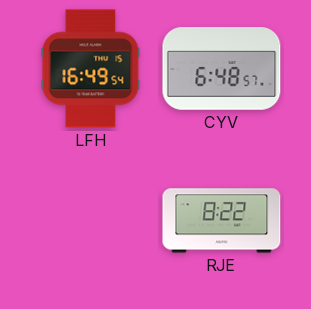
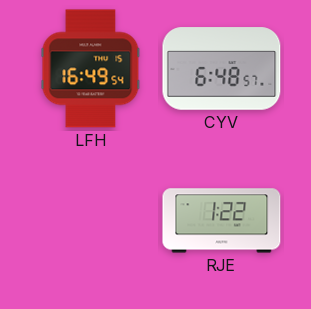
RJE: 8:22 -> 1:22 (222, 221)
